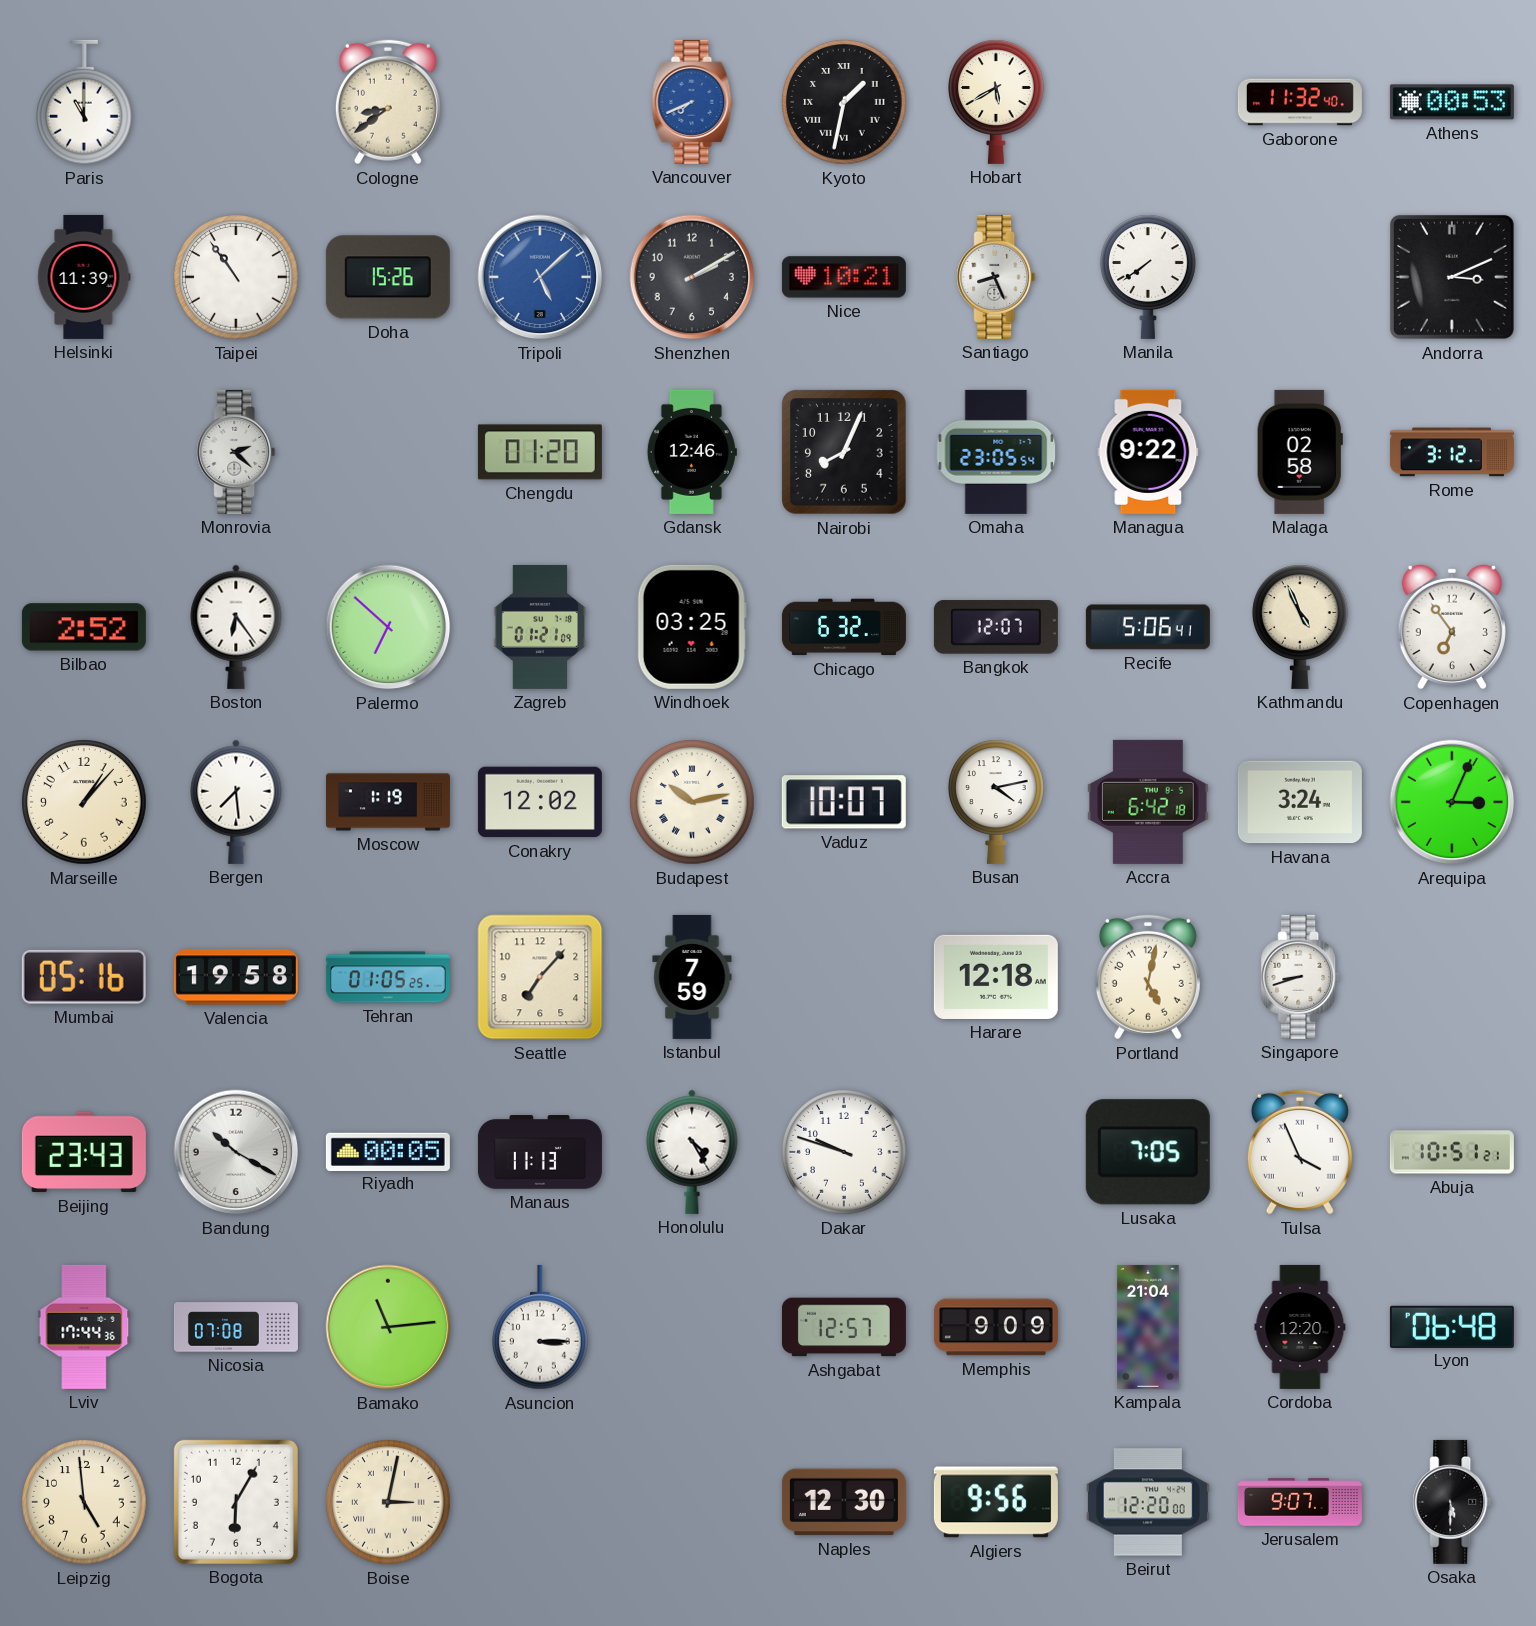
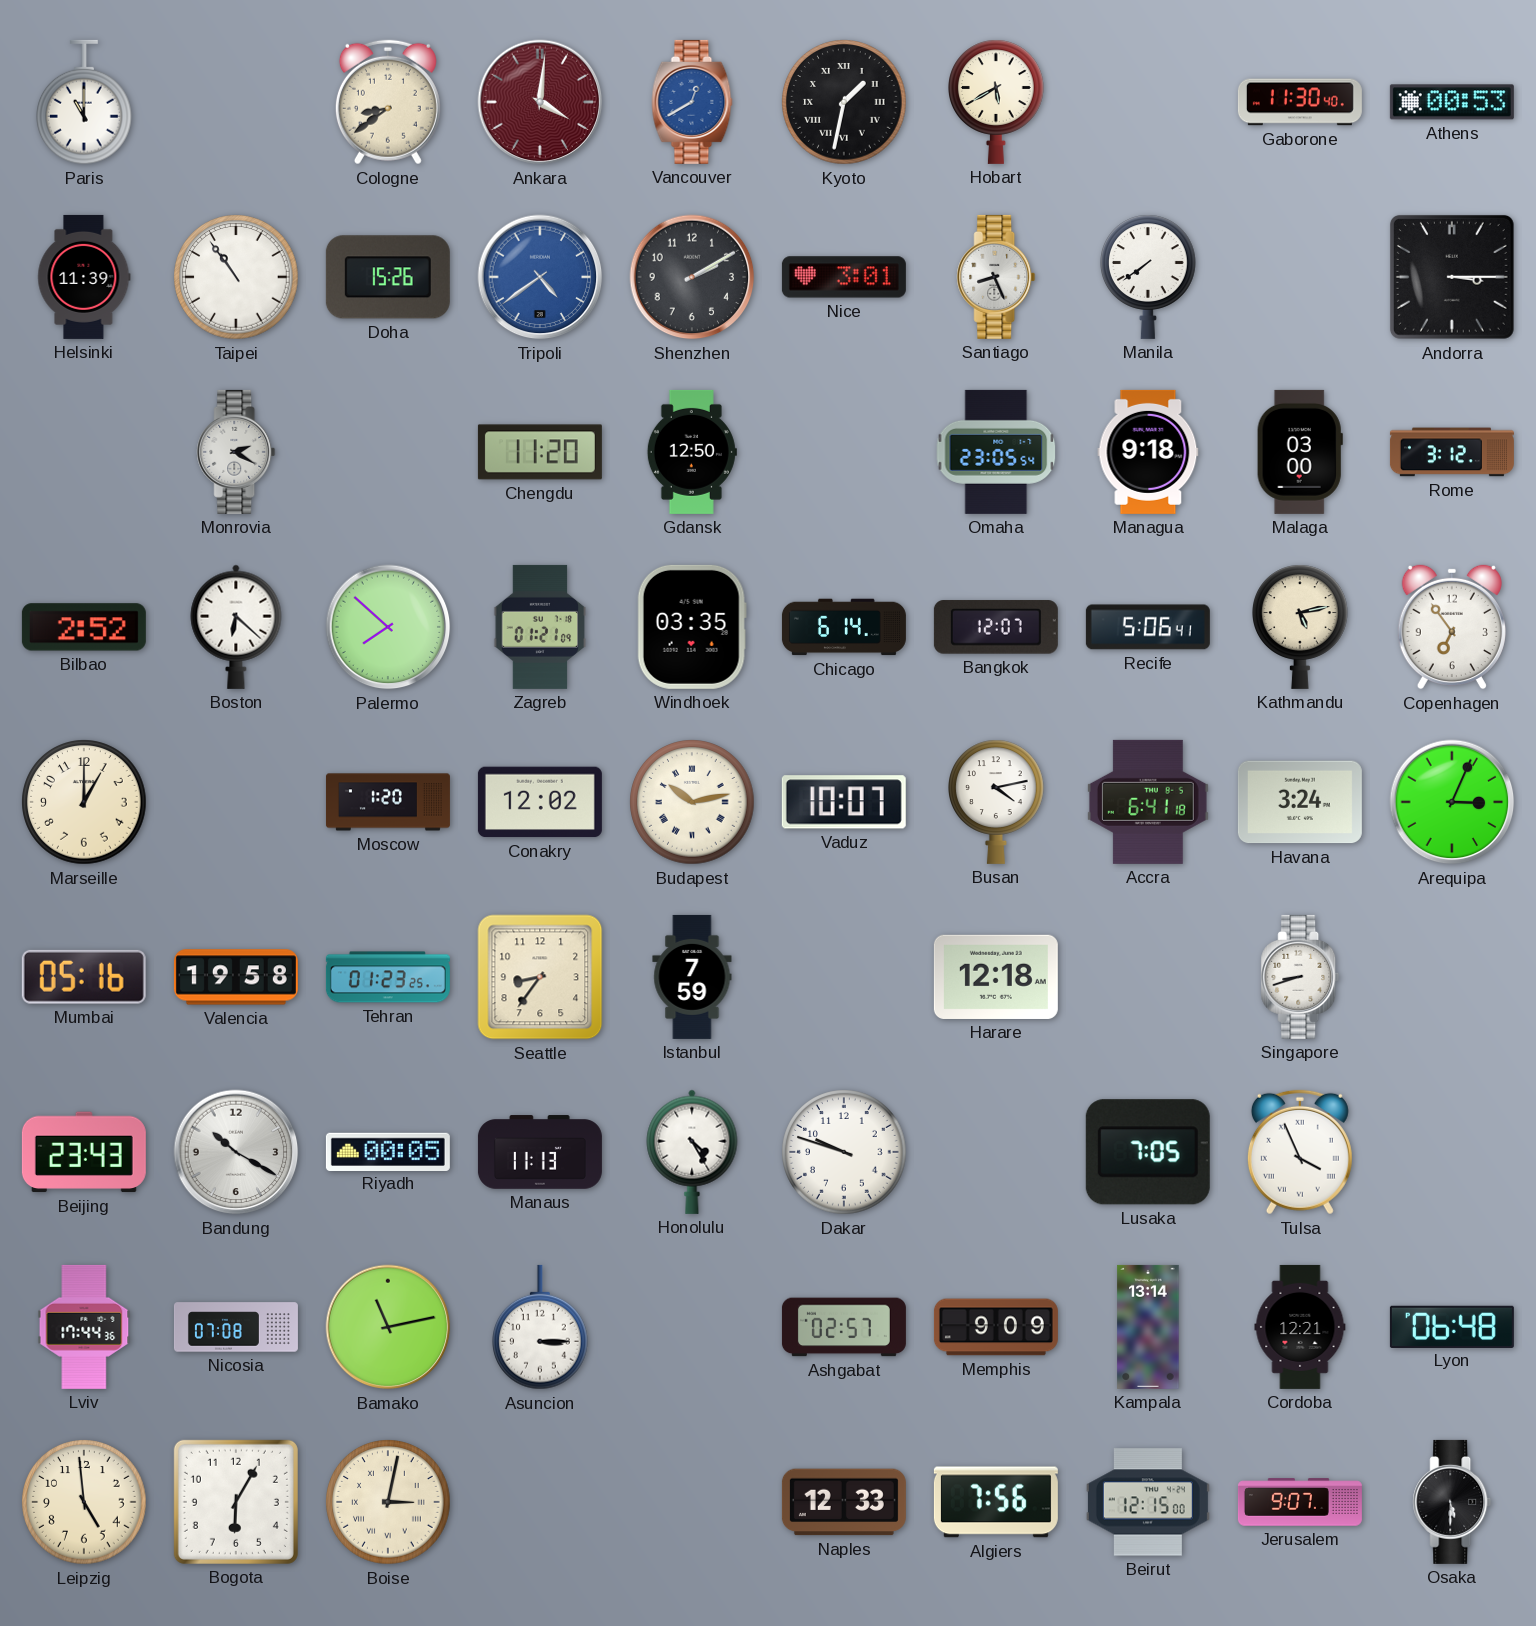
Ankara: none -> 4:01 (540, 102)
Vancouver: 7:41 -> 12:40 (692, 102)
Gaborone: 11:32 -> 11:30 (1300, 102)
Tripoli: 5:08 -> 4:39 (540, 277)
Nice: 10:21 -> 3:01 (844, 277)
Andorra: 3:11 -> 3:15 (1452, 277)
Monrovia: 2:22 -> 2:20 (236, 452)
Chengdu: 01:20 -> 11:20 (540, 452)
Gdansk: 12:46 -> 12:50 (692, 452)
Nairobi: 8:04 -> none (845, 453)
Managua: 9:22 -> 9:18 (1148, 452)
Malaga: 02:58 -> 03:00 (1300, 452)
Boston: 6:24 -> 6:22 (236, 627)
Palermo: 6:52 -> 7:52 (388, 627)
Windhoek: 03:25 -> 03:35 (692, 627)
Chicago: 6:32 -> 6:14 (844, 627)
Kathmandu: 4:56 -> 5:13 (1301, 627)
Marseille: 1:07 -> 1:00 (84, 802)
Bergen: 7:29 -> none (236, 802)
Moscow: 1:19 -> 1:20 (388, 802)
Accra: 6:42 -> 6:41 (1148, 802)
Tehran: 01:05 -> 01:23 (388, 977)
Seattle: 7:07 -> 8:36 (540, 977)
Portland: 5:02 -> none (1148, 977)
Abuja: 10:51 -> none (1452, 1152)
Bamako: 11:14 -> 11:13 (388, 1327)
Ashgabat: 12:57 -> 02:57 (844, 1327)
Kampala: 21:04 -> 13:14 (1148, 1327)
Cordoba: 12:20 -> 12:21 (1300, 1327)
Naples: 12:30 -> 12:33 (844, 1502)
Algiers: 9:56 -> 7:56 (996, 1502)
Beirut: 12:20 -> 12:15 (1148, 1502)
